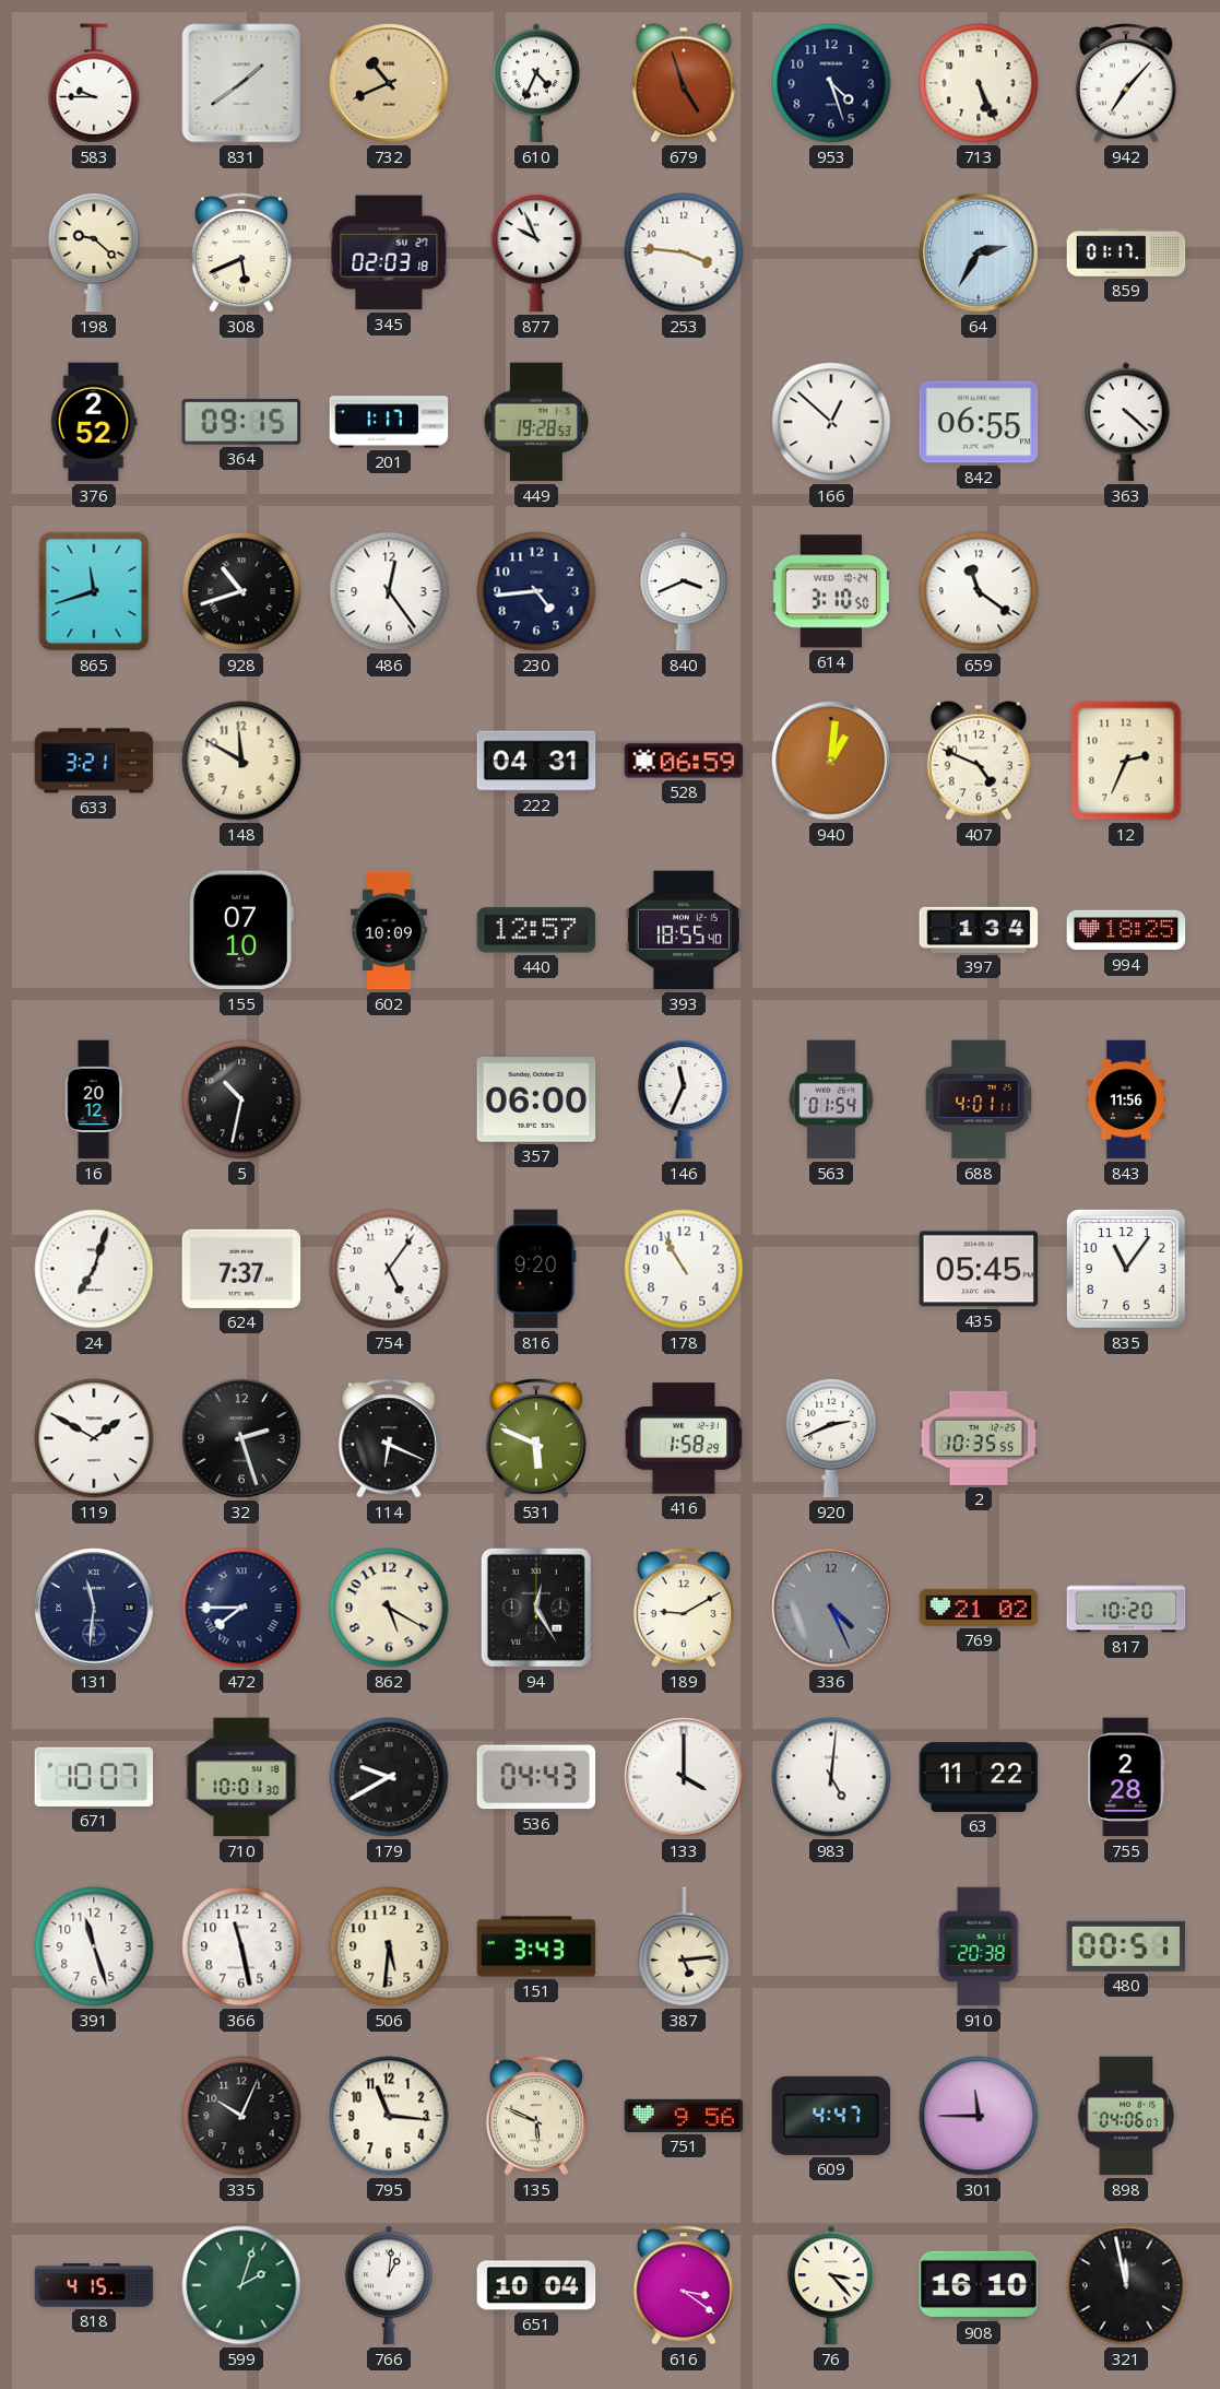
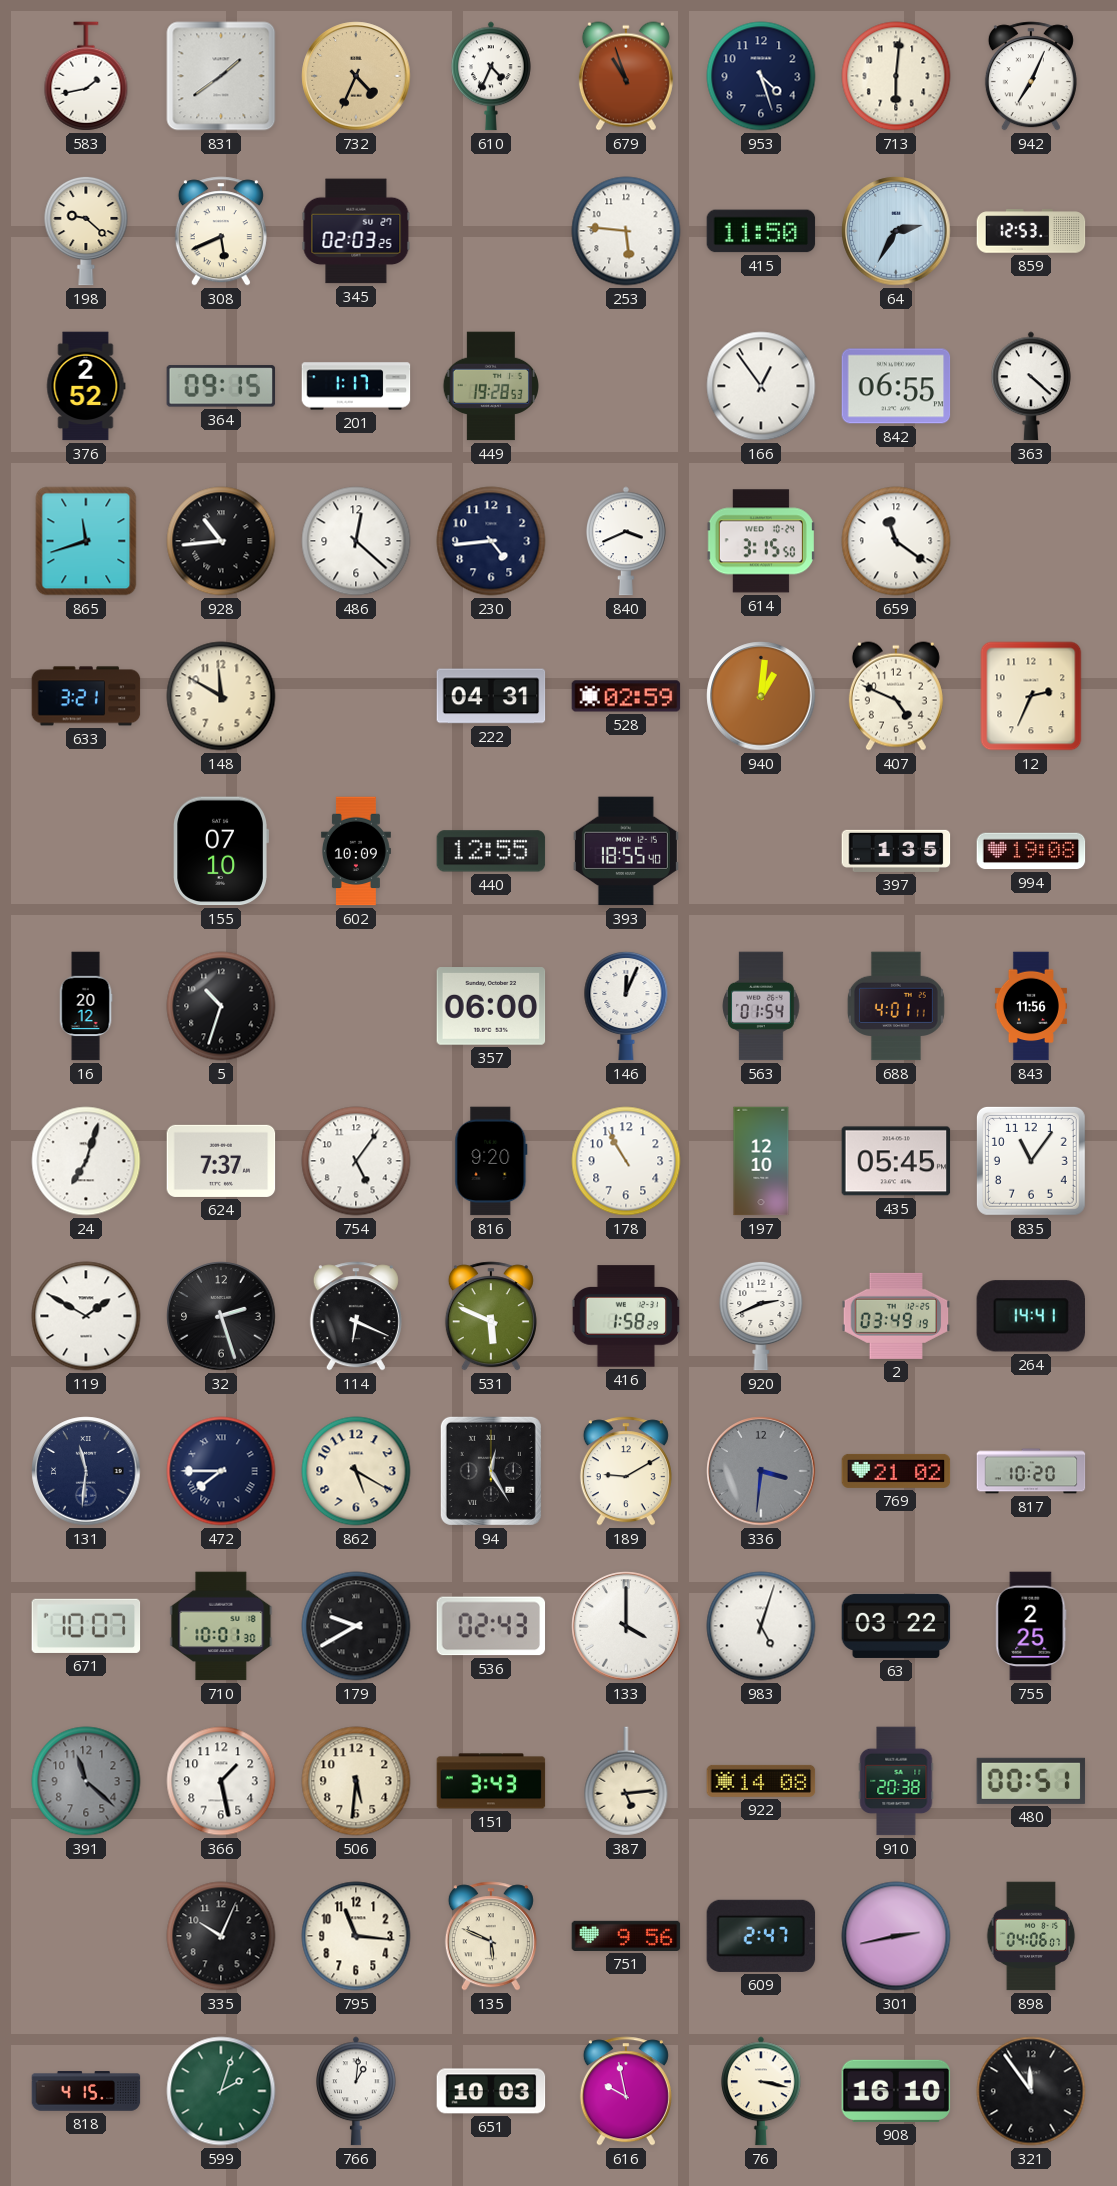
583: 9:45 -> 1:43 (86, 76)
732: 10:41 -> 4:34 (356, 76)
679: 4:57 -> 10:57 (626, 76)
713: 5:26 -> 6:01 (896, 76)
942: 7:07 -> 7:04 (1031, 76)
345: 02:03:18 -> 02:03:25 (356, 231)
877: 9:56 -> none (536, 252)
253: 3:46 -> 5:46 (626, 231)
415: none -> 11:50 (761, 231)
859: 01:17 -> 12:53 (1031, 231)
166: 12:52 -> 12:54 (761, 386)
928: 10:42 -> 10:44 (221, 541)
486: 12:24 -> 12:22 (356, 541)
614: 3:10 -> 3:15 (761, 541)
528: 06:59 -> 02:59 (626, 696)
440: 12:57 -> 12:55 (491, 851)
397: 1:34 -> 1:35 (896, 851)
994: 18:25 -> 19:08 (1031, 851)
5: 10:32 -> 10:33 (221, 1006)
146: 11:34 -> 12:04 (626, 1006)
197: none -> 12:10 (761, 1161)
2: 10:35 -> 03:49 (896, 1316)
264: none -> 14:41 (1030, 1316)
336: 4:26 -> 3:31 (761, 1471)
536: 04:43 -> 02:43 (491, 1626)
983: 5:01 -> 5:03 (761, 1626)
63: 11:22 -> 03:22 (896, 1626)
755: 2:28 -> 2:25 (1031, 1626)
391: 11:27 -> 11:22 (86, 1781)
391 dial: white -> grey (86, 1781)
366: 11:28 -> 1:28 (221, 1781)
922: none -> 14:08 (761, 1781)
609: 4:47 -> 2:47 (761, 1936)
301: 11:45 -> 2:43 (896, 1936)
651: 10:04 -> 10:03 (491, 2091)
616: 3:21 -> 9:58 (626, 2091)
76: 3:23 -> 3:17 (762, 2091)
321: 11:58 -> 11:54 (1031, 2091)
